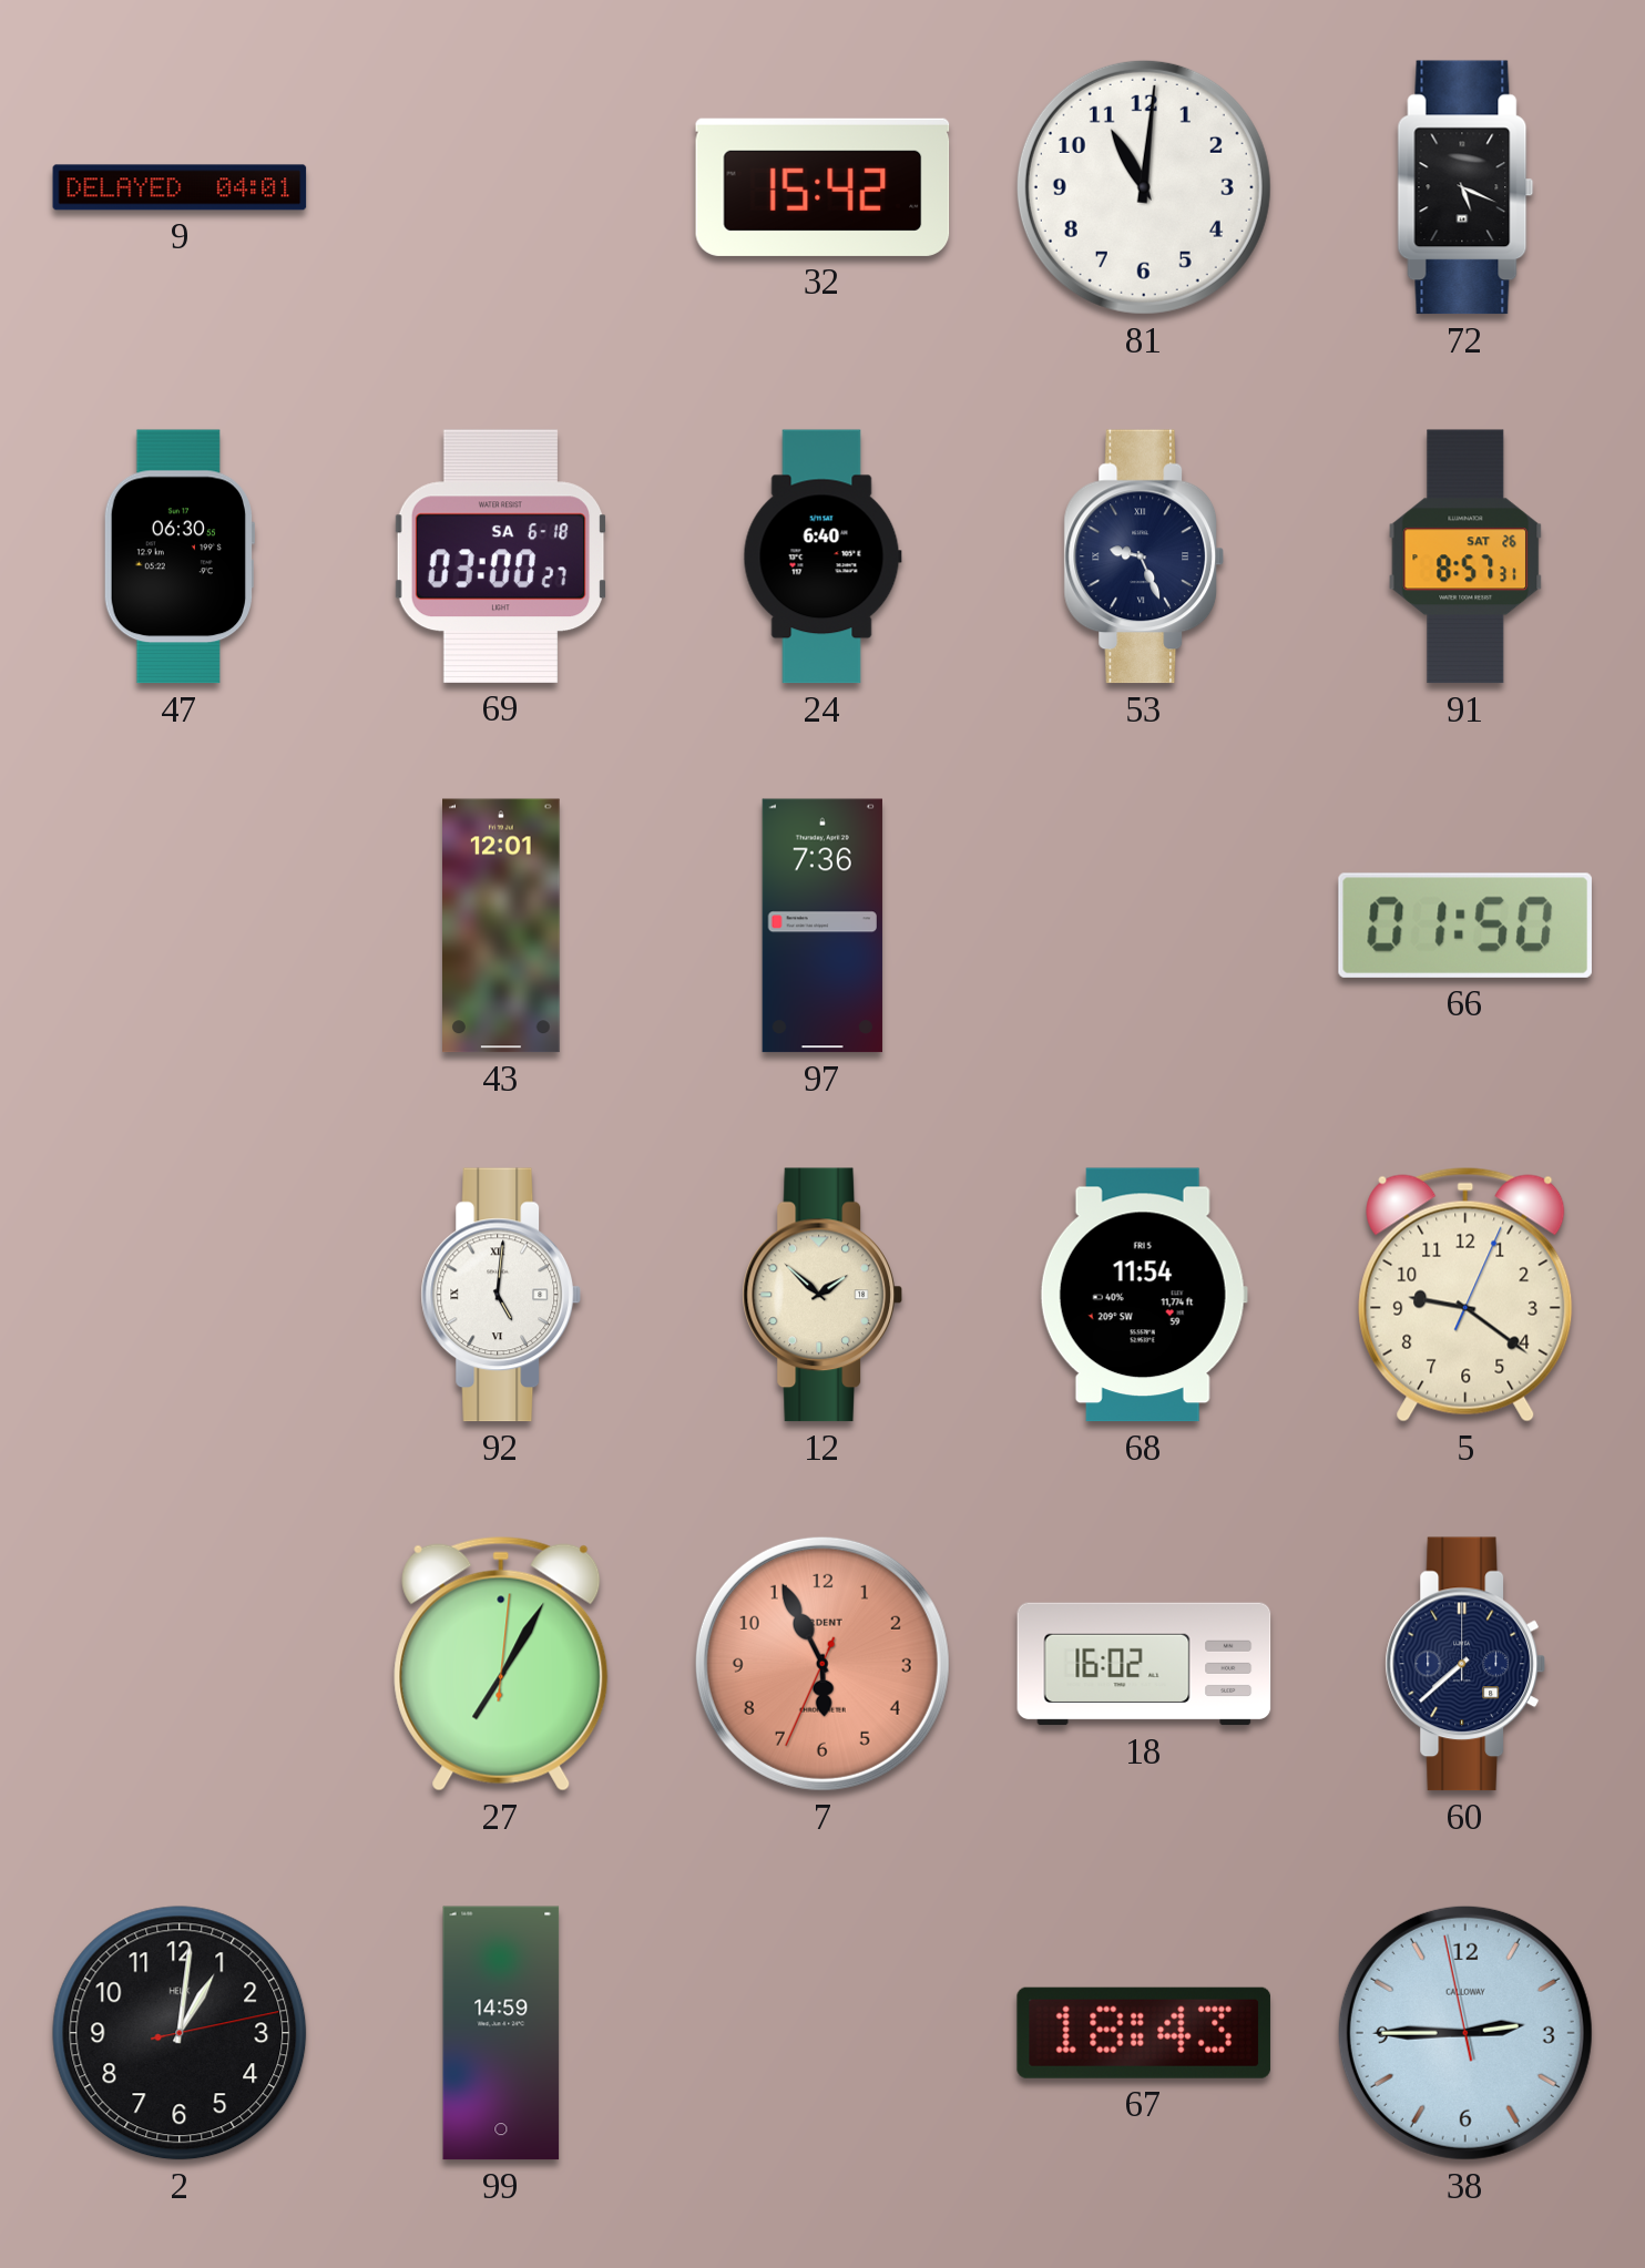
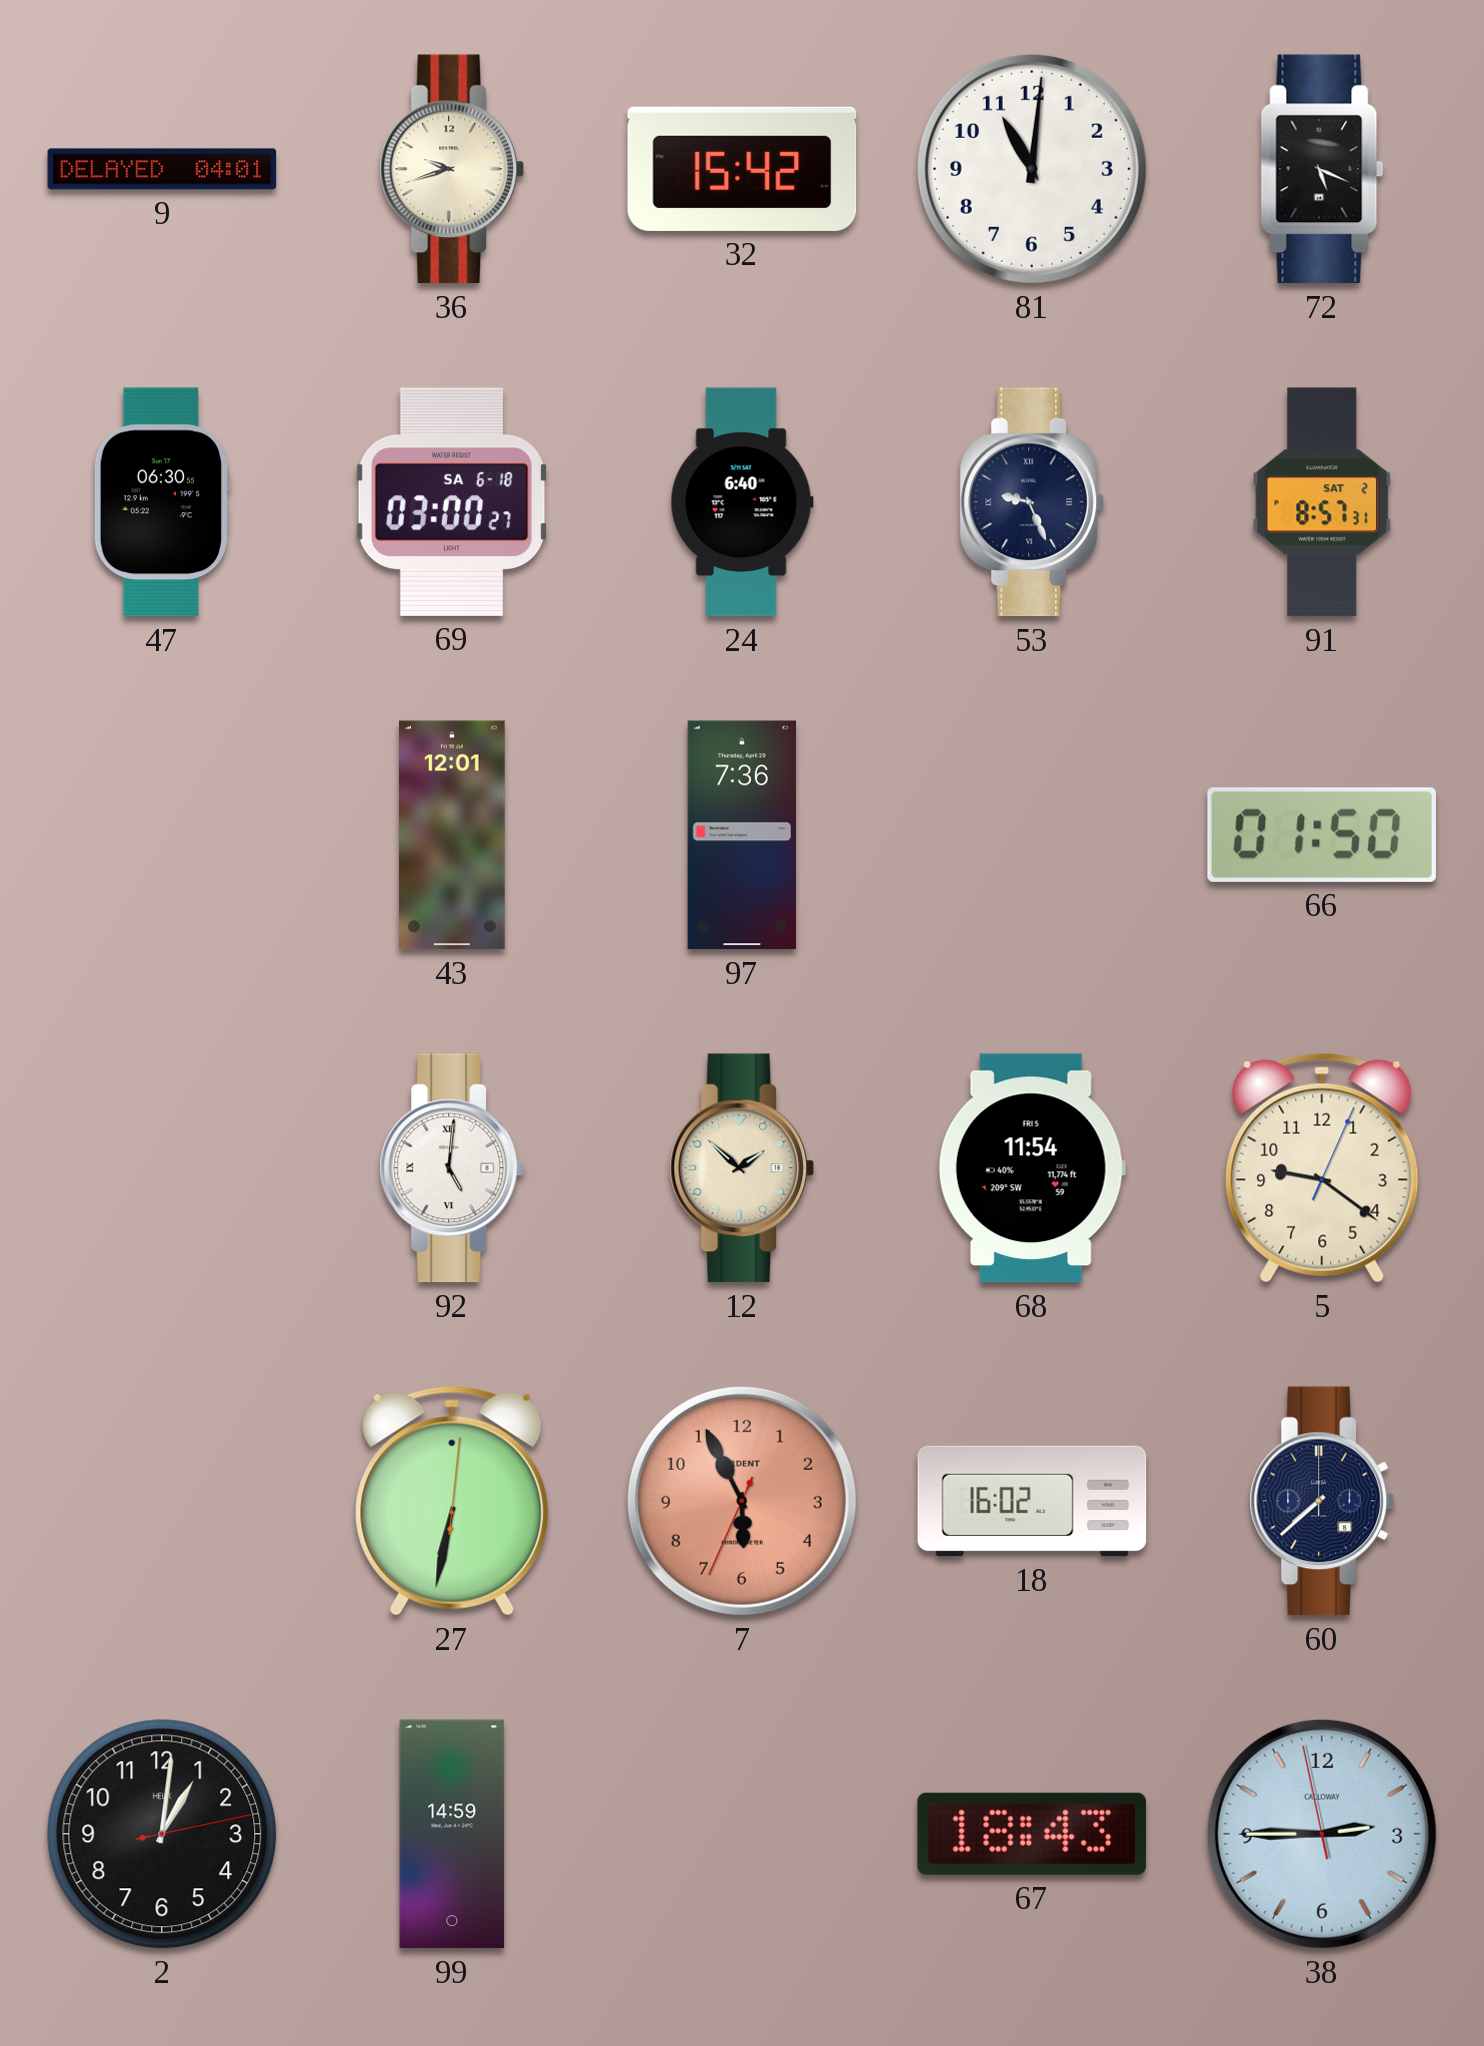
36: none -> 9:42 (451, 169)
91 date: SAT 26 -> SAT 2 (1322, 502)
27: 7:05 -> 6:32 (452, 1501)
